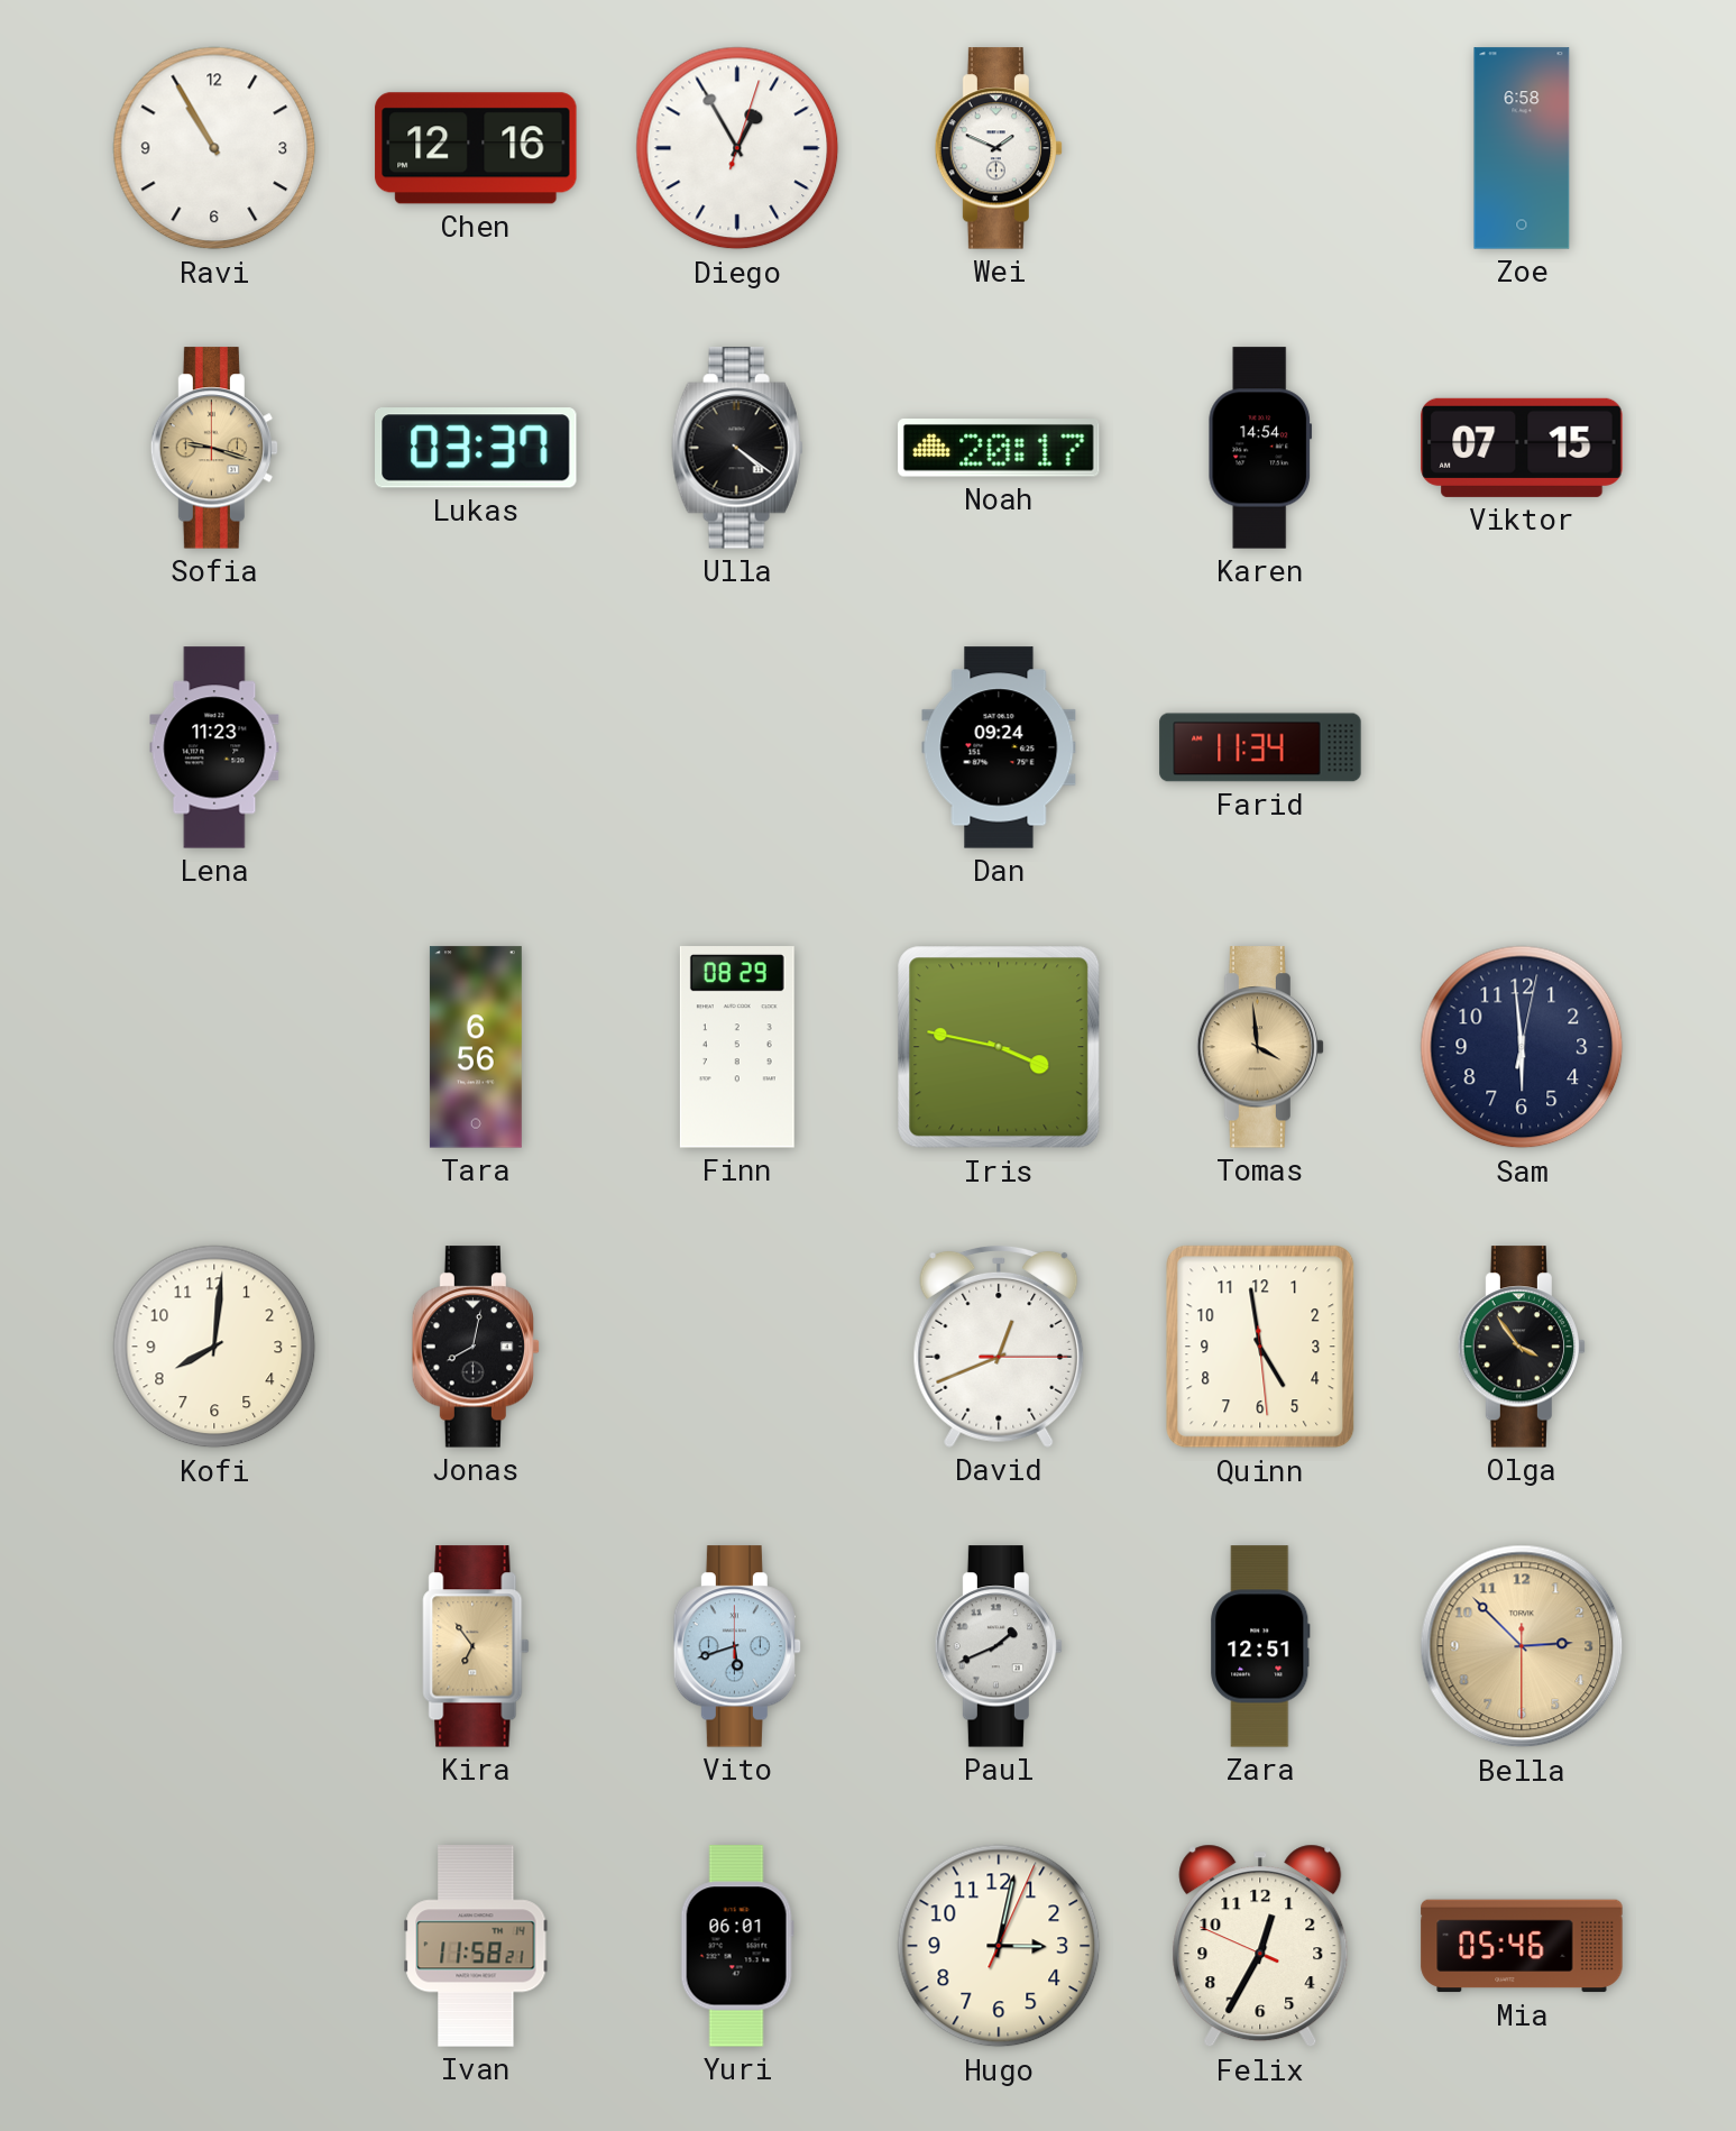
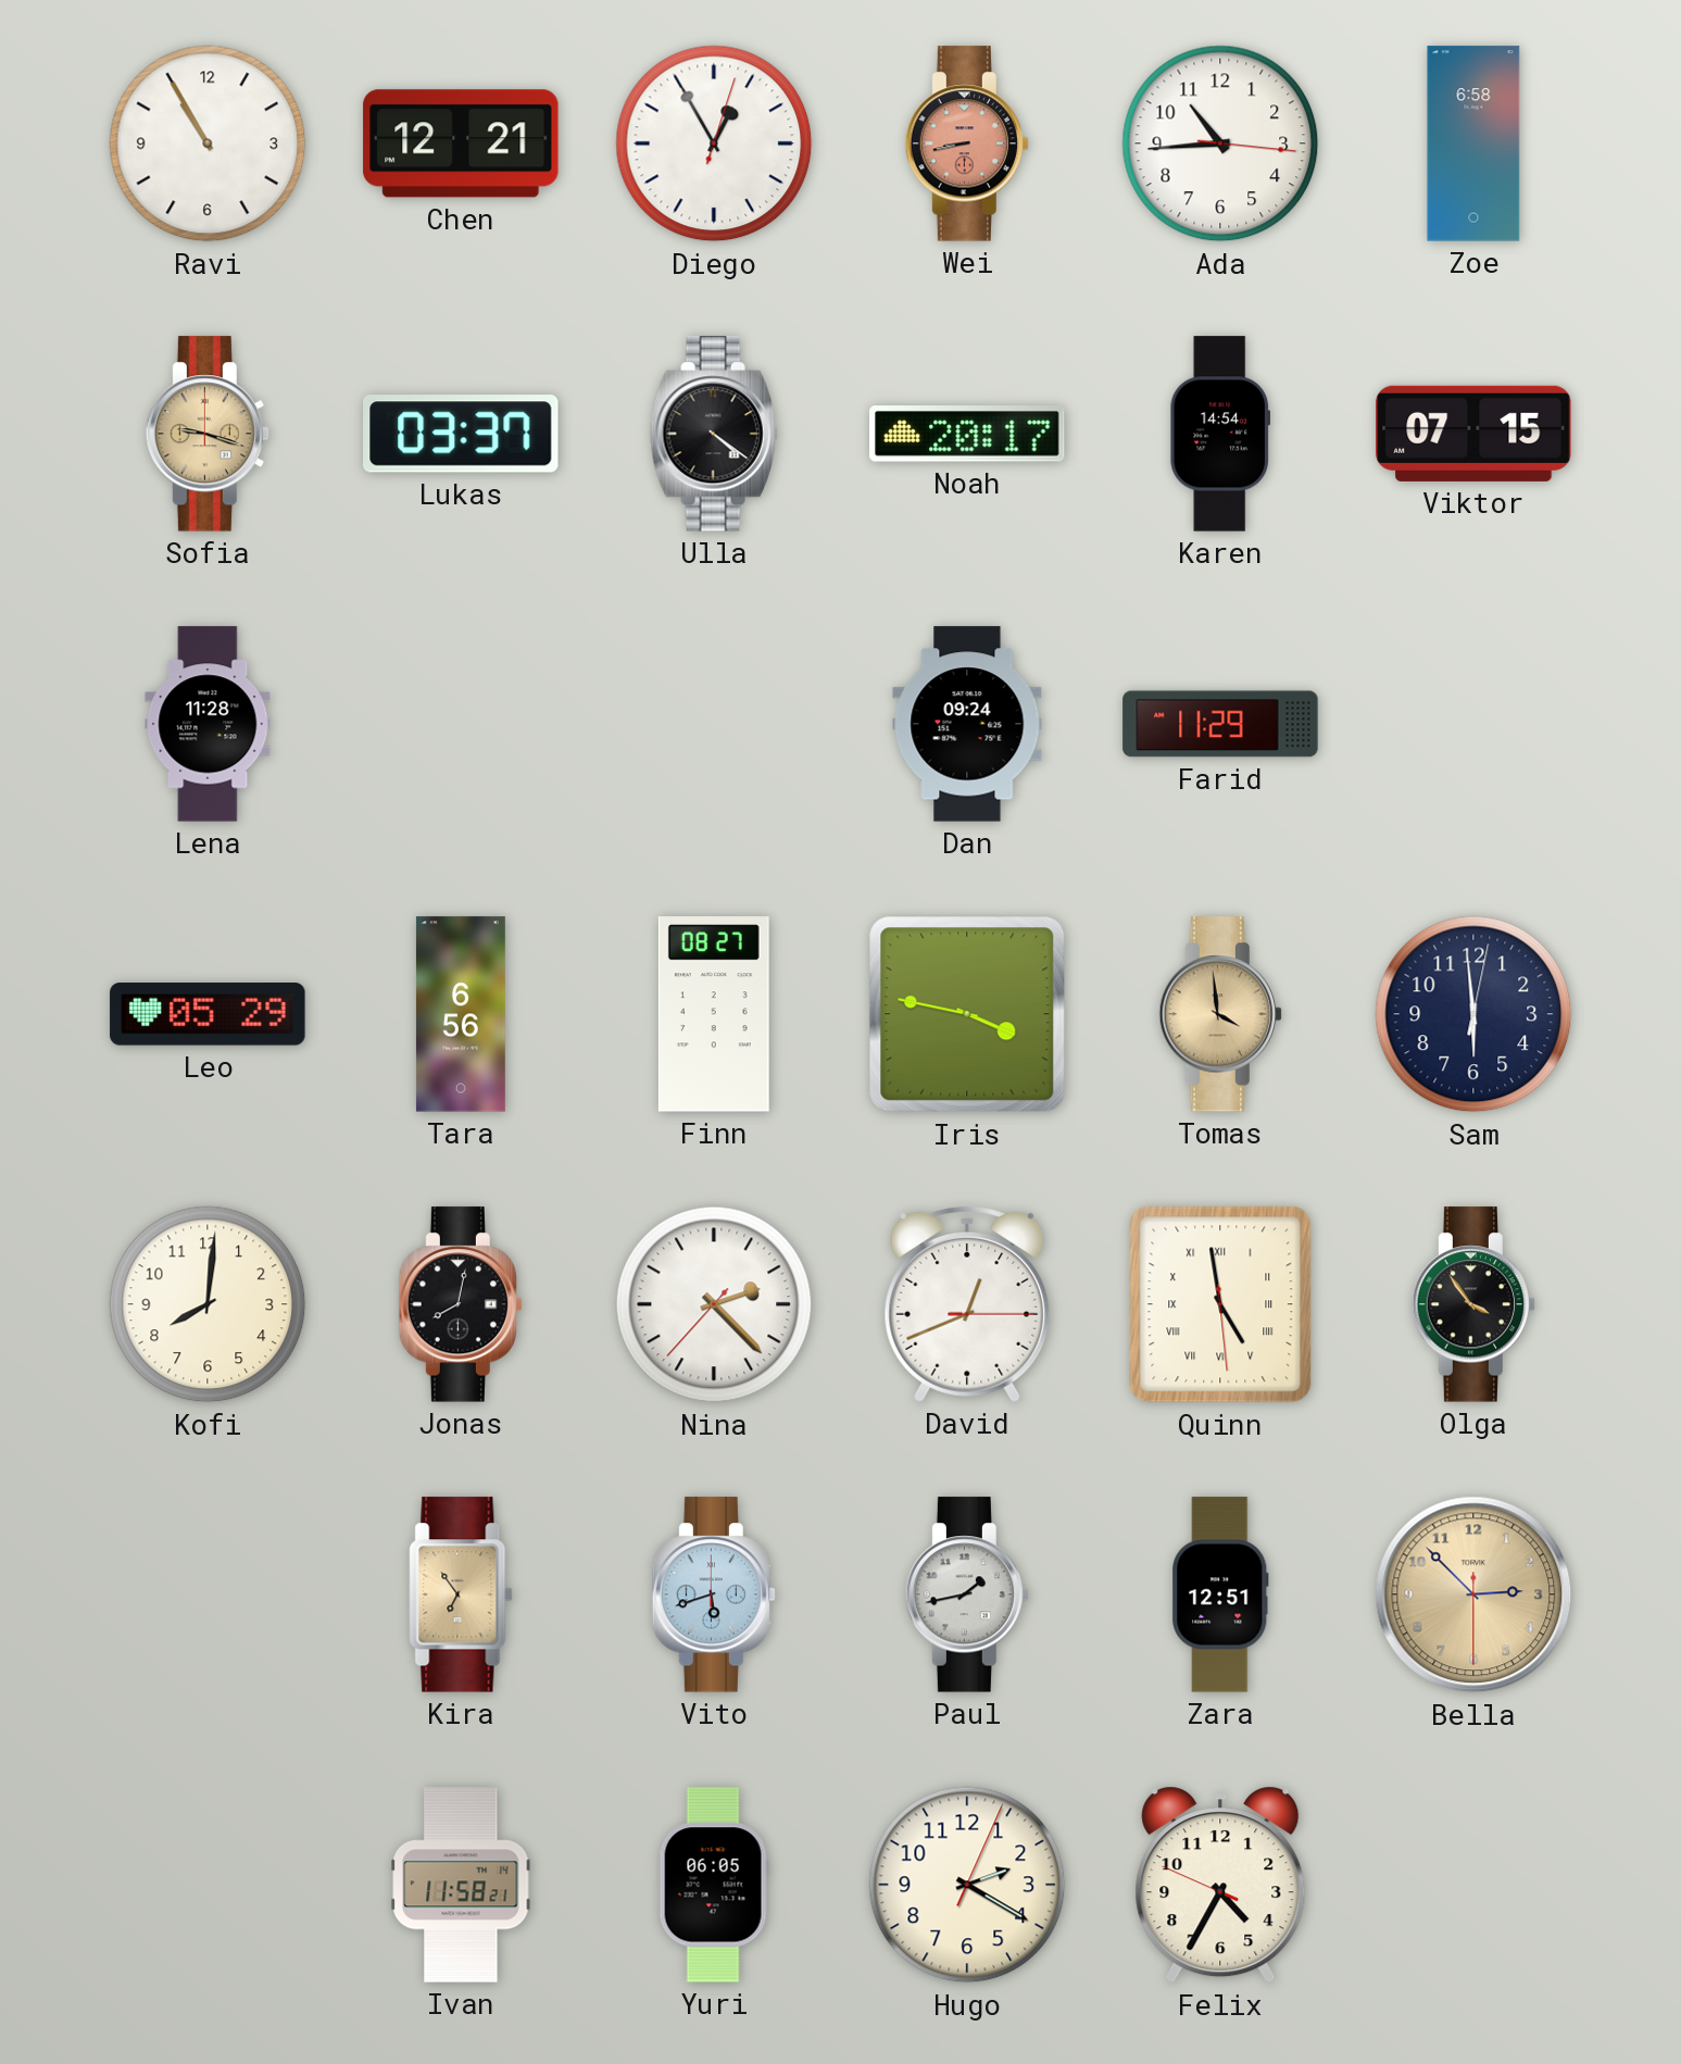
Chen: 12:16 -> 12:21 (461, 143)
Wei: 1:49 -> 8:43 (967, 143)
Wei dial: white -> salmon (967, 143)
Ada: none -> 10:44 (1220, 143)
Lena: 11:23 -> 11:28 (208, 724)
Farid: 11:34 -> 11:29 (1220, 724)
Leo: none -> 05:29 (208, 1014)
Finn: 08:29 -> 08:27 (714, 1014)
Nina: none -> 2:22 (714, 1304)
Quinn numerals: Arabic -> Roman (1220, 1304)
Paul: 1:41 -> 1:43 (967, 1594)
Yuri: 06:01 -> 06:05 (714, 1885)
Hugo: 3:02 -> 2:20 (967, 1885)
Felix: 12:34 -> 4:34 (1220, 1885)
Mia: 05:46 -> none (1522, 1946)
